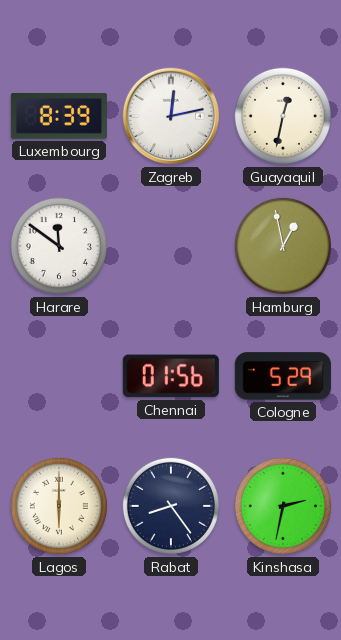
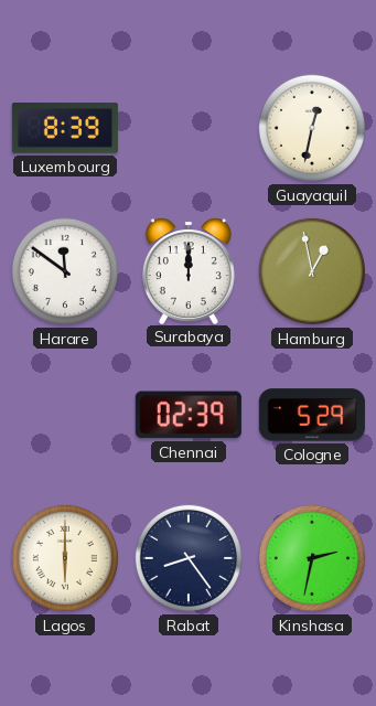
Zagreb: 12:13 -> none (171, 116)
Surabaya: none -> 12:00 (189, 270)
Chennai: 01:56 -> 02:39 (189, 415)
